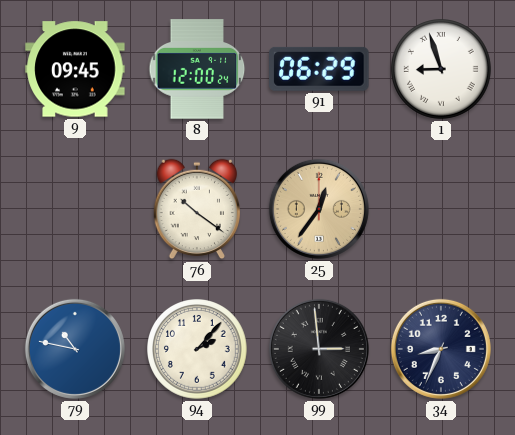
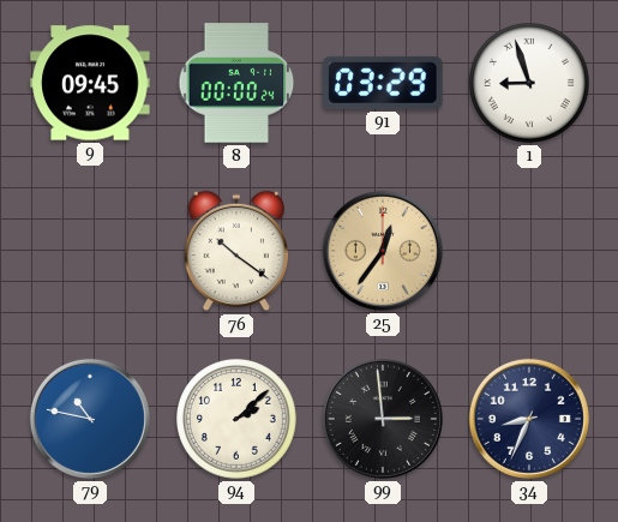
8: 12:00 -> 00:00 (236, 83)
91: 06:29 -> 03:29 (383, 83)
94: 2:07 -> 2:08 (238, 420)
